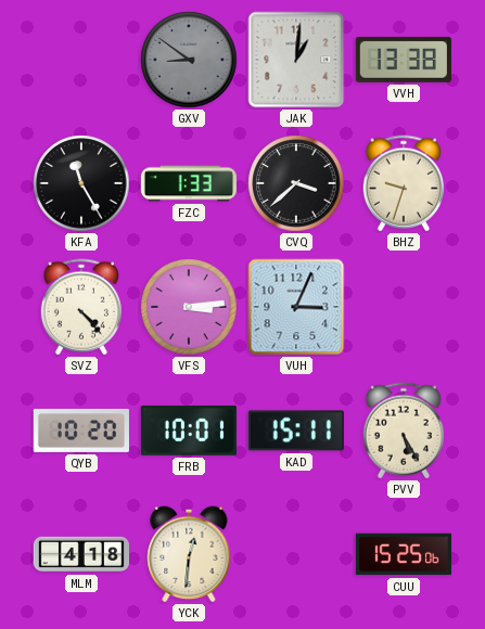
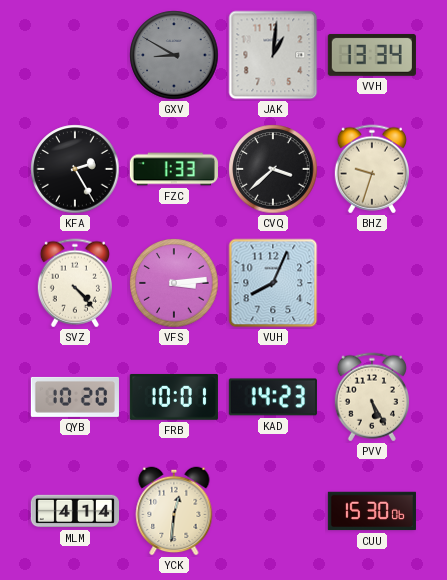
GXV: 8:51 -> 8:50 (174, 55)
VVH: 13:38 -> 13:34 (372, 55)
KFA: 11:25 -> 2:25 (75, 169)
VUH: 3:04 -> 8:04 (273, 283)
KAD: 15:11 -> 14:23 (273, 397)
MLM: 4:18 -> 4:14 (74, 511)
CUU: 15:25 -> 15:30 (372, 511)
